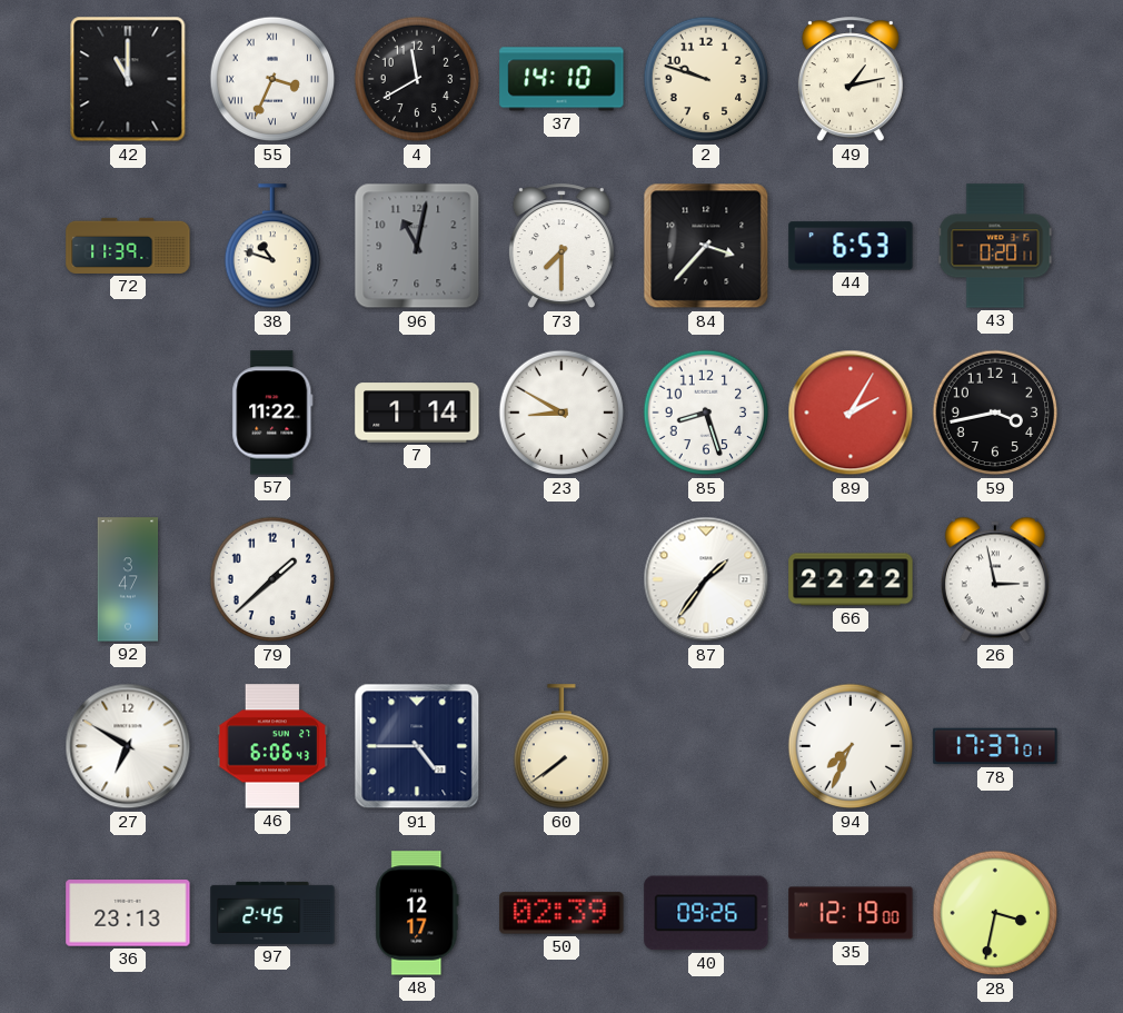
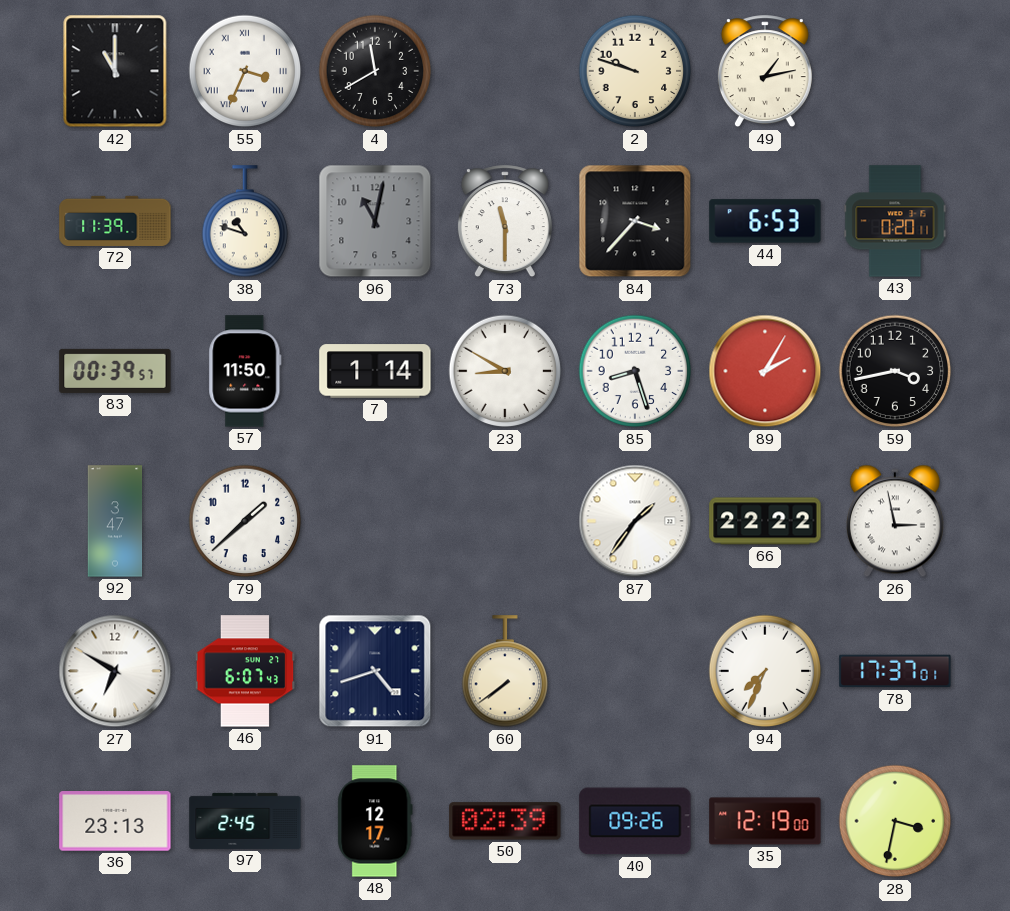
37: 14:10 -> none (561, 79)
73: 7:30 -> 11:30 (505, 222)
83: none -> 00:39 (115, 371)
57: 11:22 -> 11:50 (245, 371)
46: 6:06 -> 6:07 (245, 671)
91: 4:45 -> 4:42 (375, 671)
